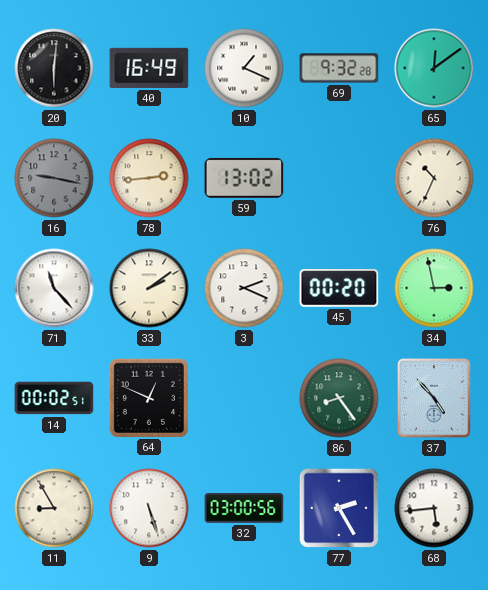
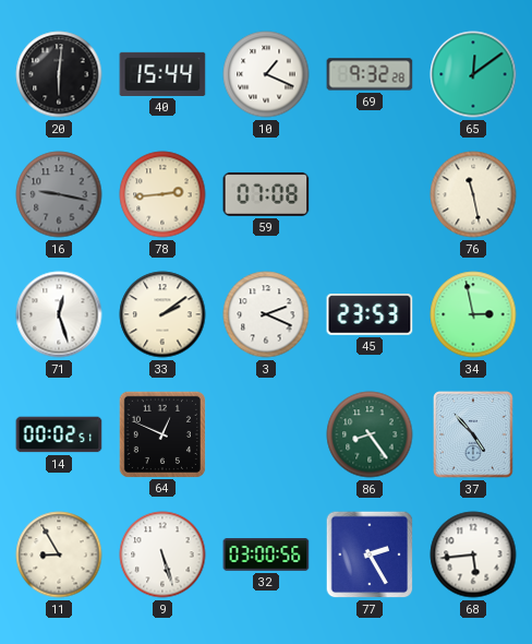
40: 16:49 -> 15:44 (162, 74)
59: 13:02 -> 07:08 (266, 194)
76: 10:34 -> 11:28 (473, 194)
71: 11:23 -> 12:27 (59, 314)
45: 00:20 -> 23:53 (370, 314)
